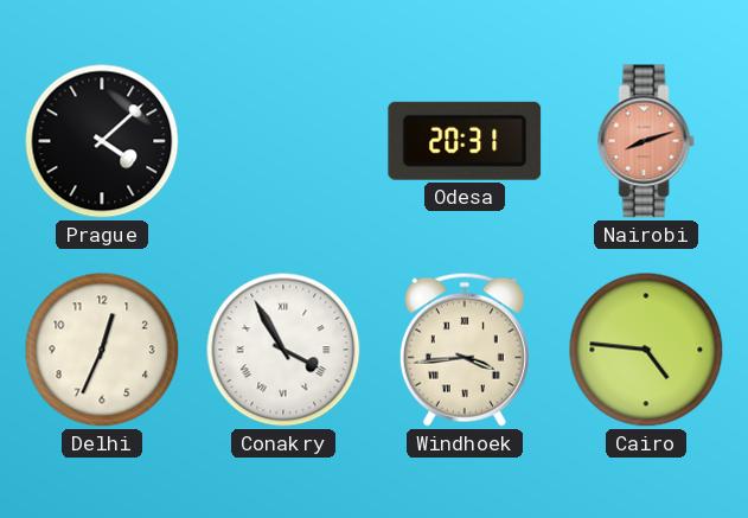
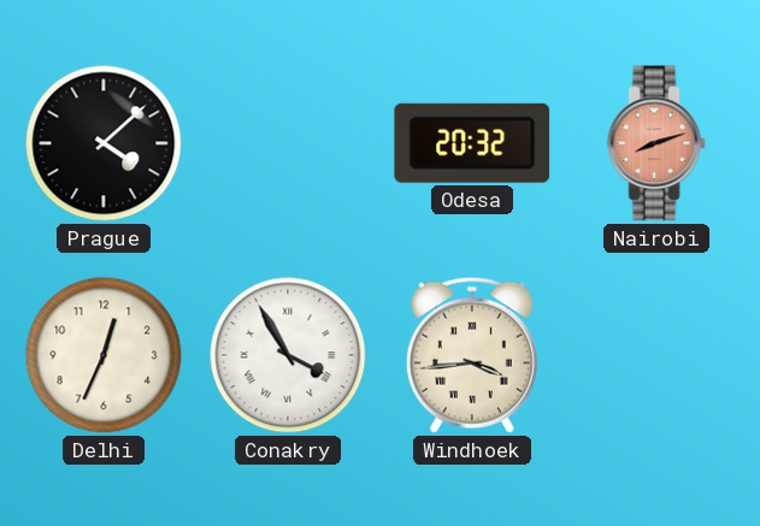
Odesa: 20:31 -> 20:32 (472, 143)
Cairo: 4:46 -> none (646, 350)
